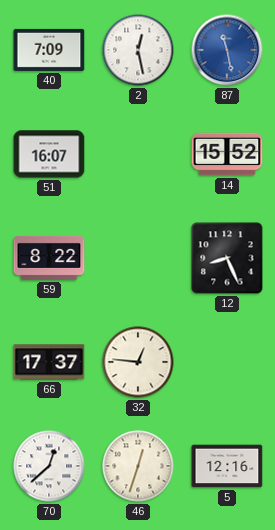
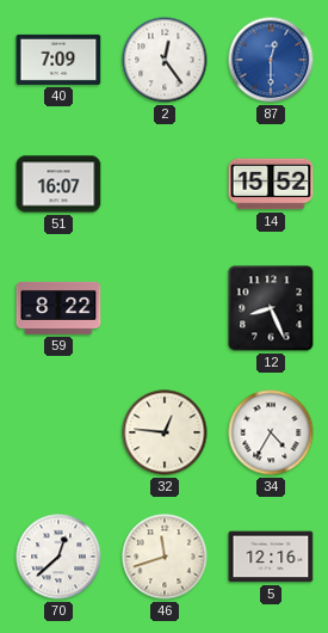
2: 12:28 -> 12:24 (165, 60)
87: 11:28 -> 12:30 (271, 60)
66: 17:37 -> none (49, 362)
34: none -> 4:35 (271, 432)
46: 12:33 -> 11:42 (165, 557)
